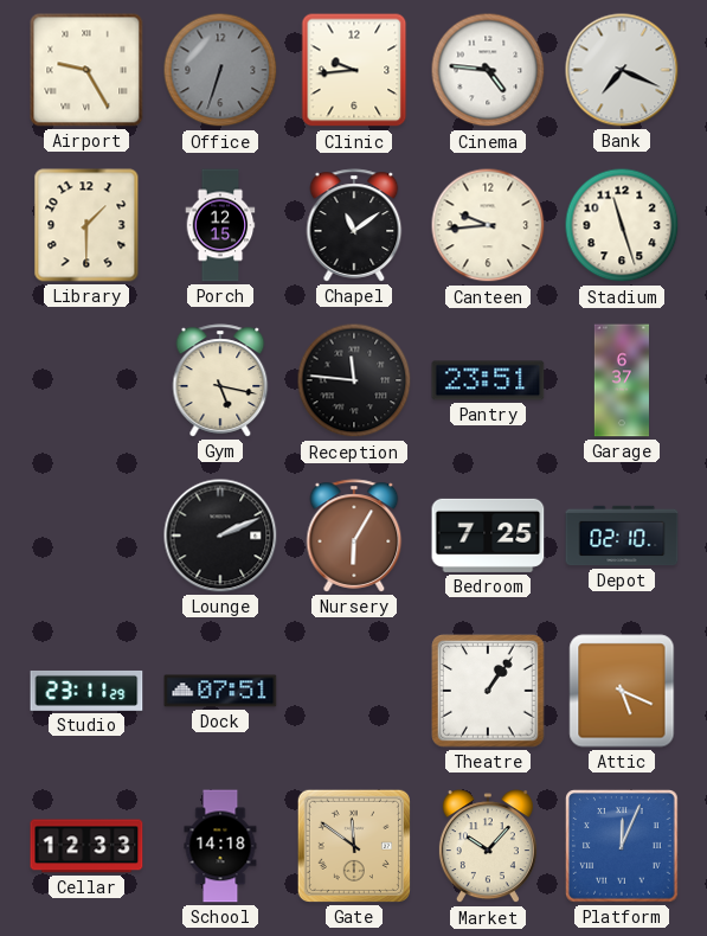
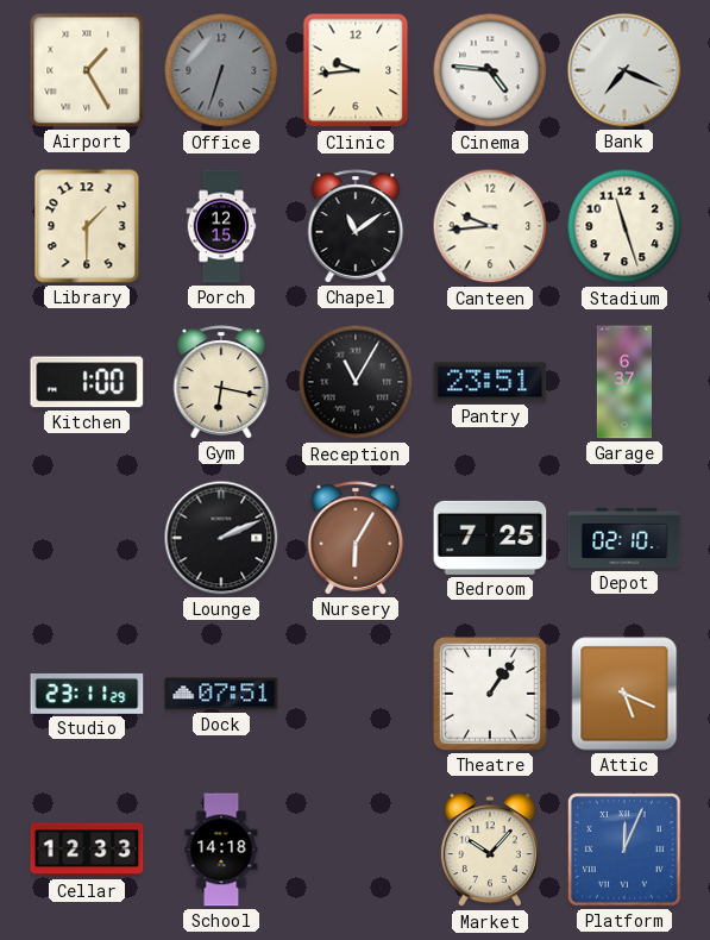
Airport: 9:25 -> 1:25 (87, 70)
Kitchen: none -> 1:00 (87, 382)
Gym: 5:17 -> 6:17 (221, 382)
Reception: 11:46 -> 11:05 (356, 382)
Gate: 11:51 -> none (354, 846)
